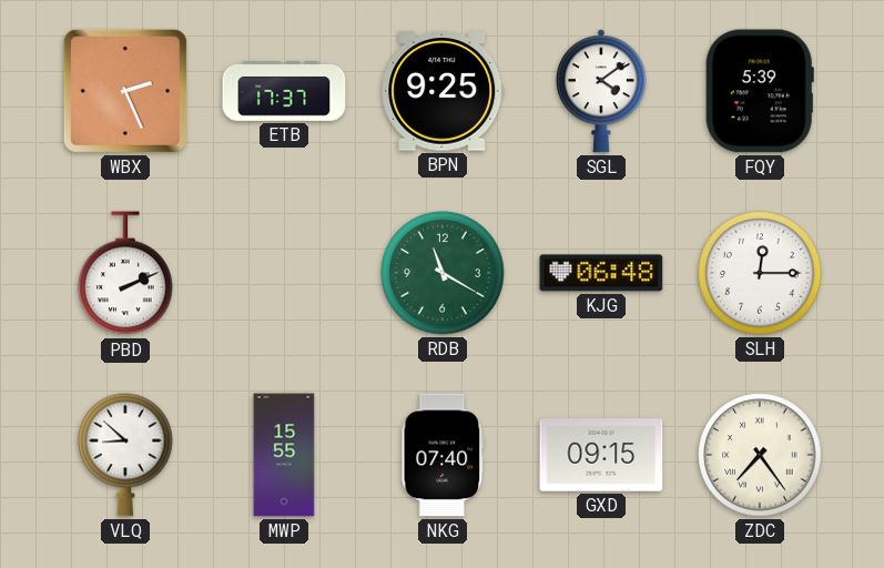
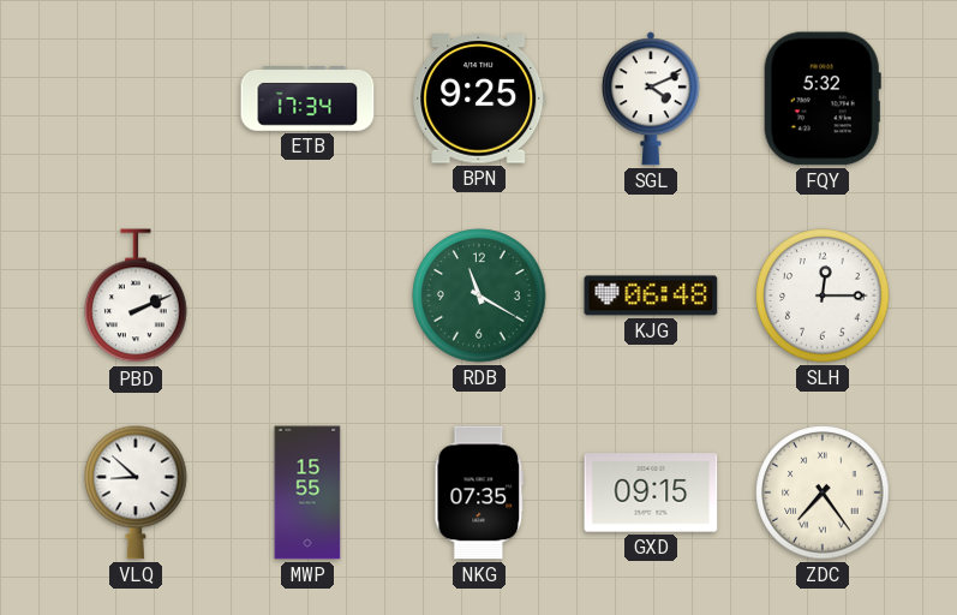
WBX: 2:26 -> none (125, 91)
ETB: 17:37 -> 17:34 (307, 100)
SGL: 4:09 -> 4:11 (651, 98)
FQY: 5:39 -> 5:32 (823, 98)
NKG: 07:40 -> 07:35 (479, 492)
